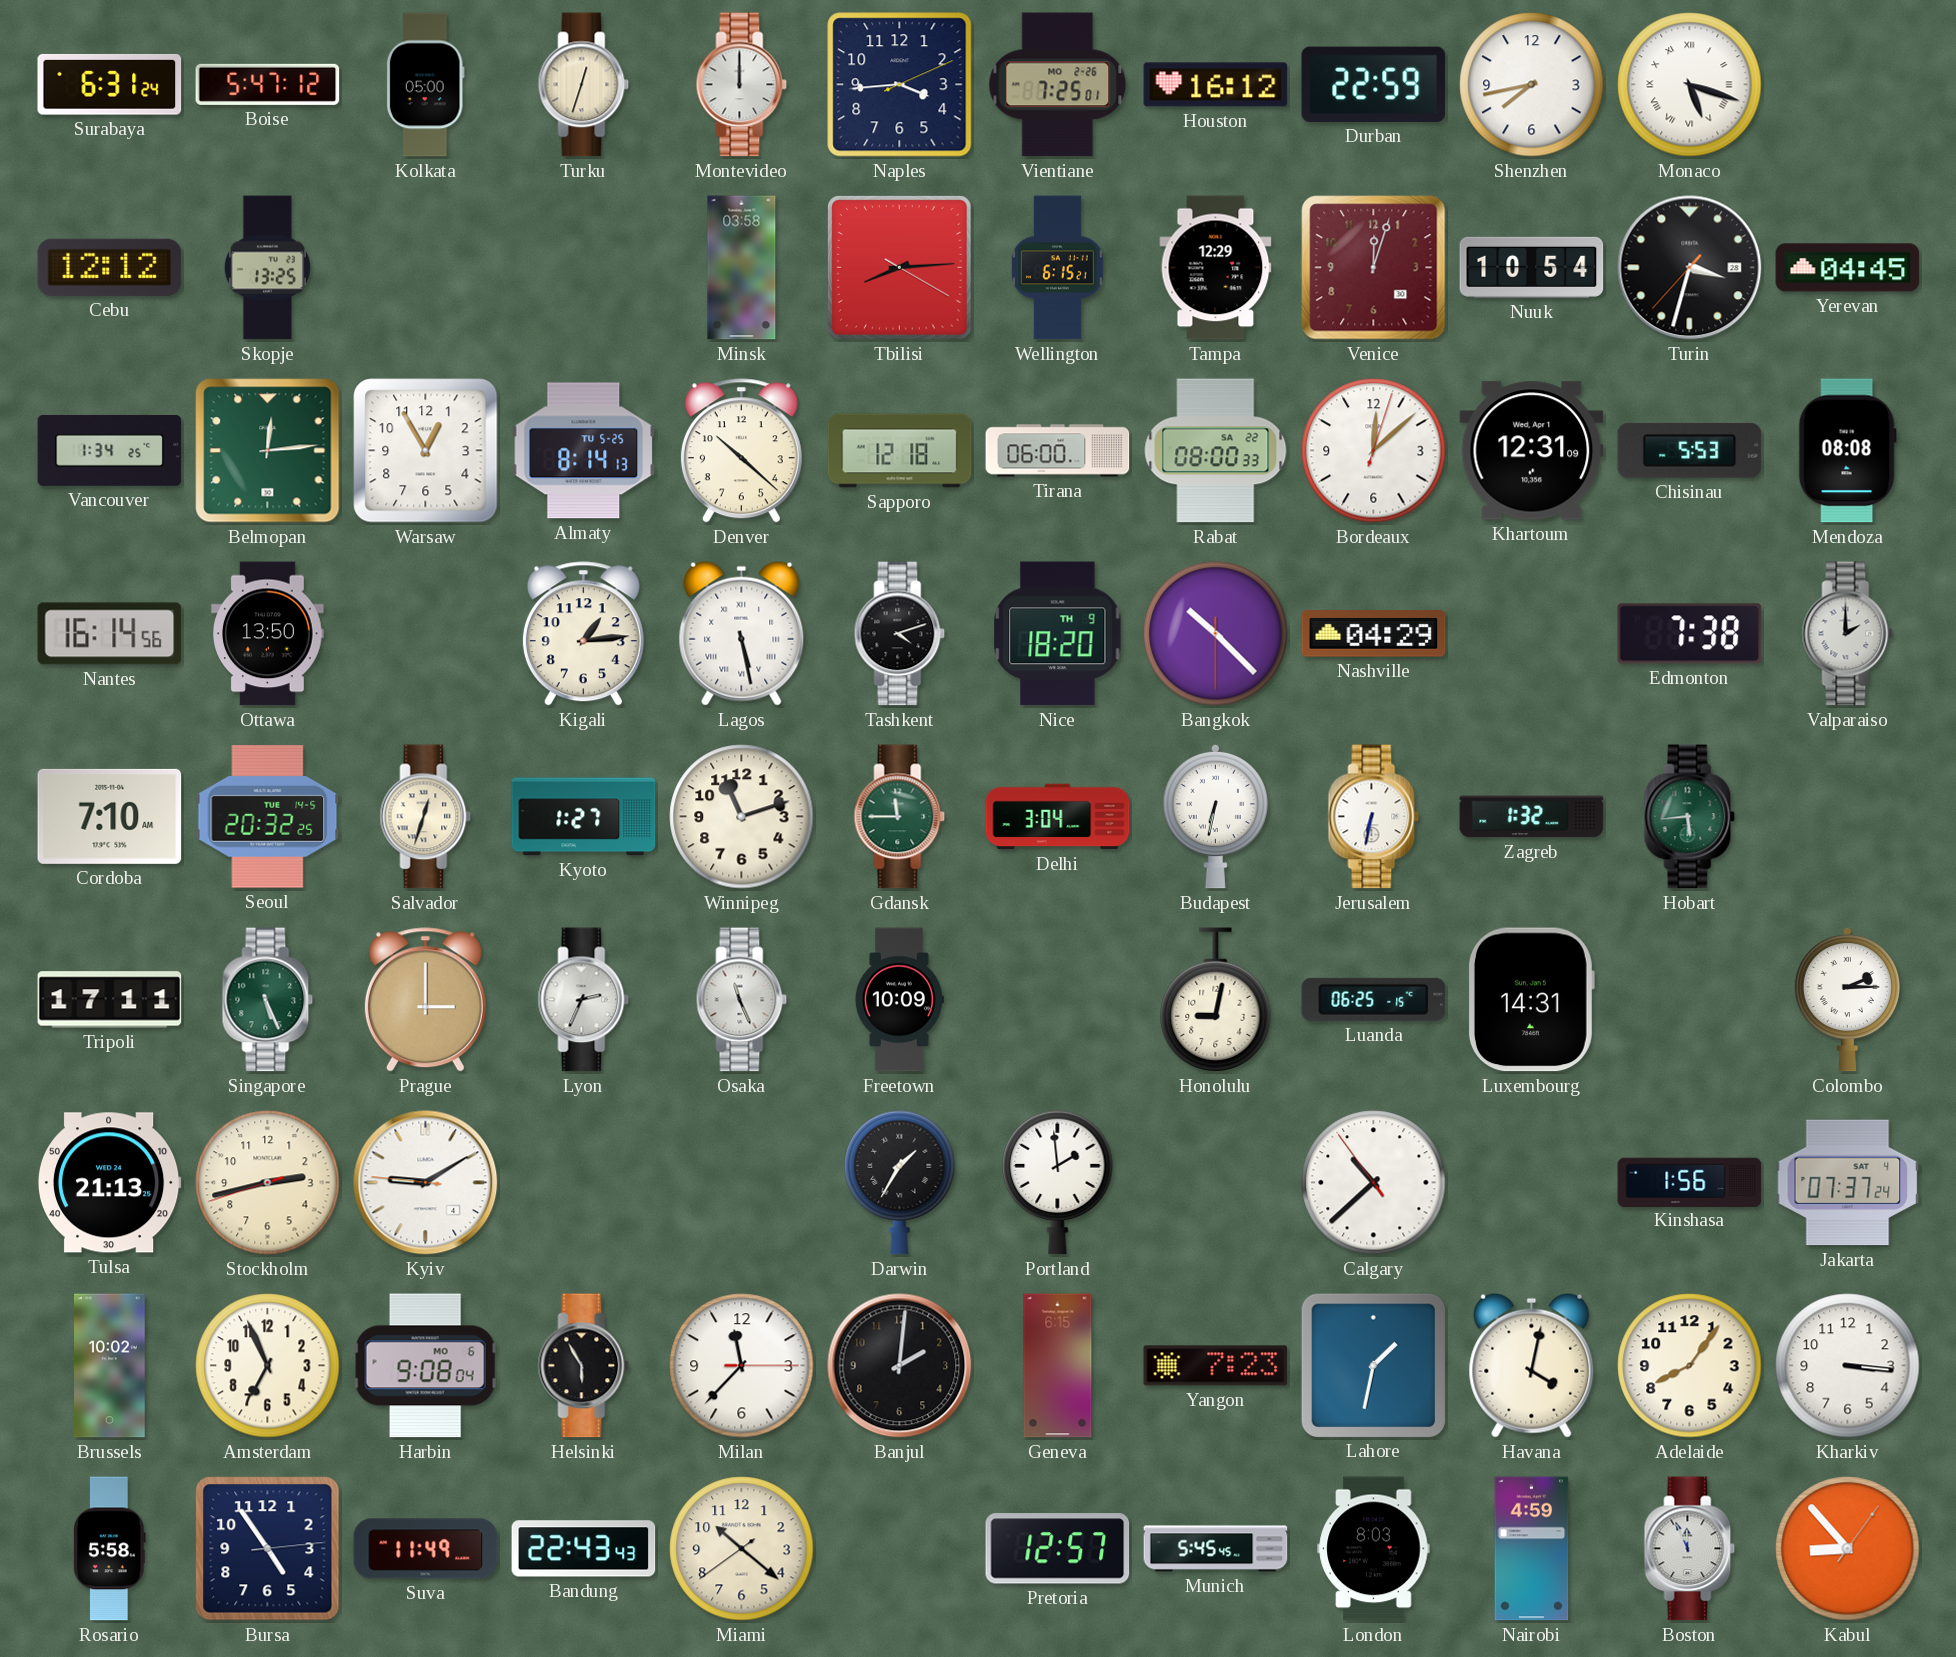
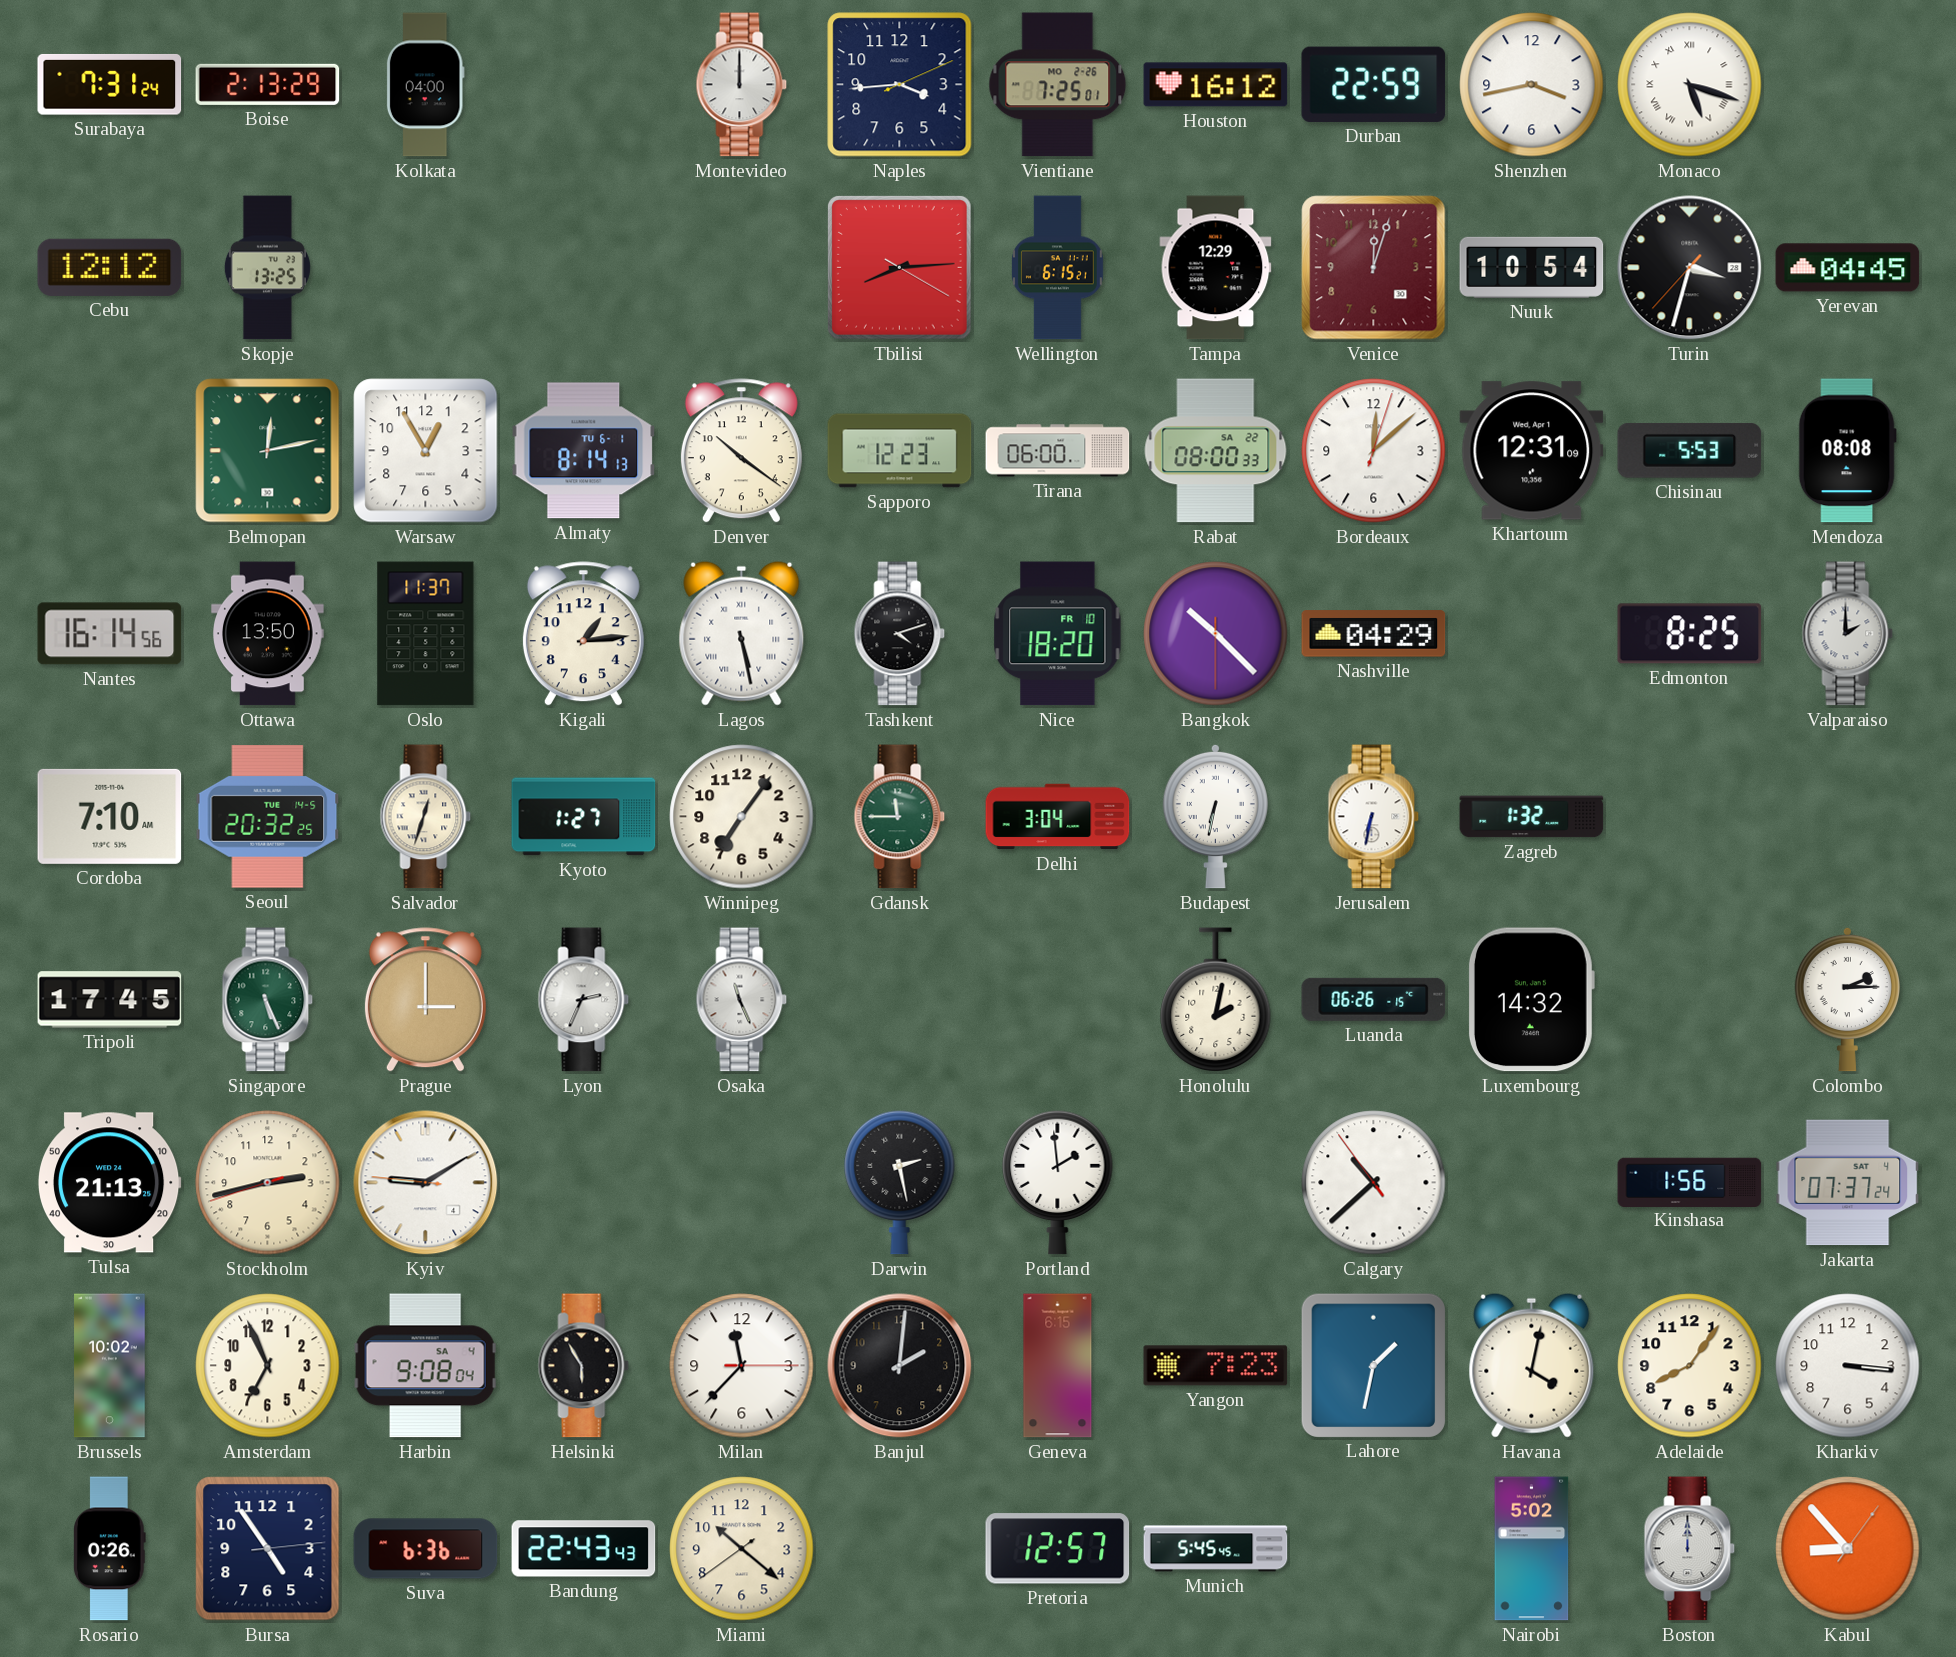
Surabaya: 6:31 -> 7:31 (110, 85)
Boise: 5:47 -> 2:13 (268, 84)
Kolkata: 05:00 -> 04:00 (425, 85)
Turku: 12:33 -> none (584, 85)
Shenzhen: 7:43 -> 3:43 (1532, 85)
Minsk: 03:58 -> none (742, 268)
Vancouver: 1:34 -> none (110, 450)
Belmopan: 12:14 -> 12:13 (268, 451)
Almaty date: TU 5-25 -> TU 6-1 (584, 451)
Denver: 10:22 -> 10:21 (741, 451)
Sapporo: 12:18 -> 12:23 (900, 451)
Oslo: none -> 11:37 (426, 634)
Nice date: TH 9 -> FR 10 (1058, 634)
Edmonton: 7:38 -> 8:25 (1690, 634)
Winnipeg: 11:12 -> 7:06 (742, 817)
Hobart: 5:44 -> none (1690, 817)
Tripoli: 17:11 -> 17:45 (110, 1000)
Freetown: 10:09 -> none (899, 1000)
Honolulu: 9:02 -> 2:02 (1216, 1000)
Luanda: 06:25 -> 06:26 (1374, 999)
Luxembourg: 14:31 -> 14:32 (1531, 1000)
Darwin: 1:35 -> 2:28 (900, 1182)
Harbin date: MO 6 -> SA 4 (426, 1366)
Rosario: 5:58 -> 0:26 (110, 1549)
Suva: 11:49 -> 6:36 (426, 1549)
London: 8:03 -> none (1374, 1549)
Nairobi: 4:59 -> 5:02 (1532, 1549)
Boston: 11:56 -> 12:00 (1690, 1549)
